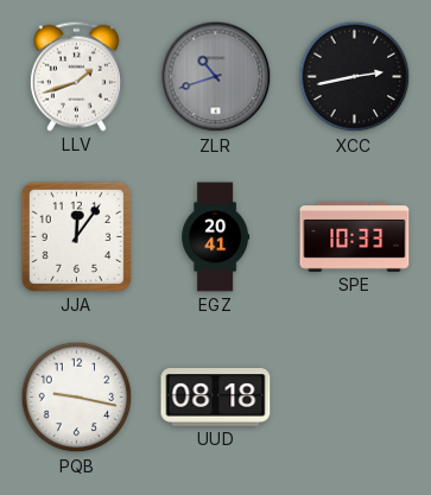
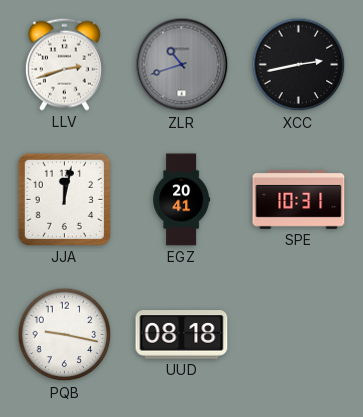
LLV: 1:42 -> 2:42 (64, 64)
JJA: 12:06 -> 12:02 (64, 199)
SPE: 10:33 -> 10:31 (299, 199)
